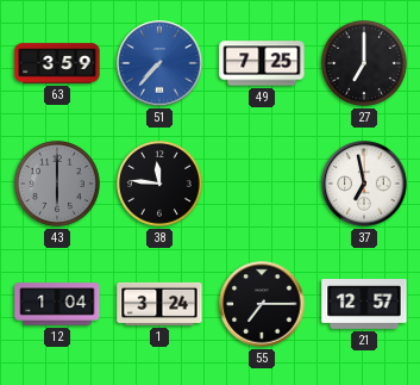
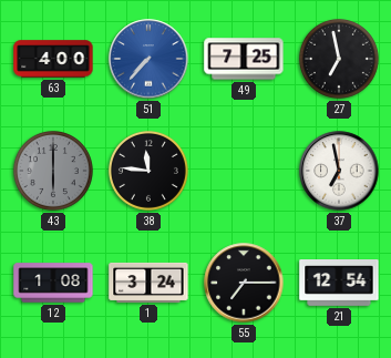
63: 3:59 -> 4:00 (53, 59)
27: 7:00 -> 6:58 (339, 59)
12: 1:04 -> 1:08 (53, 283)
21: 12:57 -> 12:54 (339, 284)
